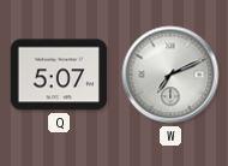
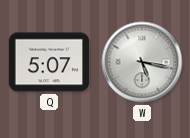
W: 7:11 -> 5:17 (142, 62)
